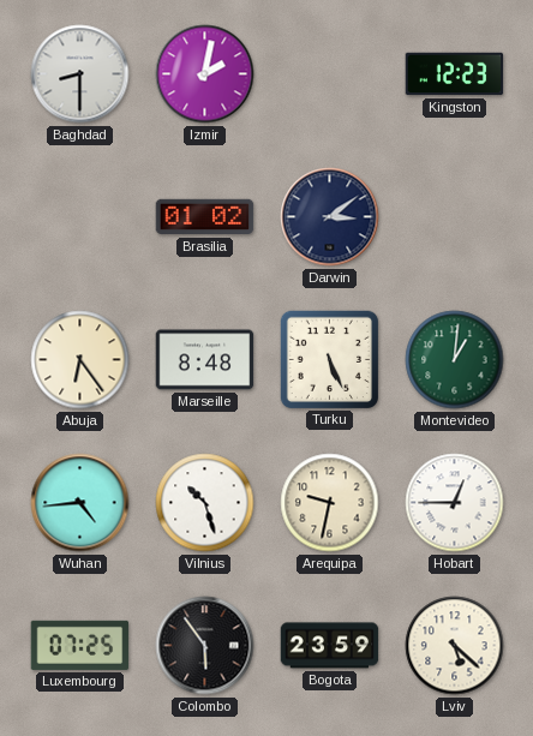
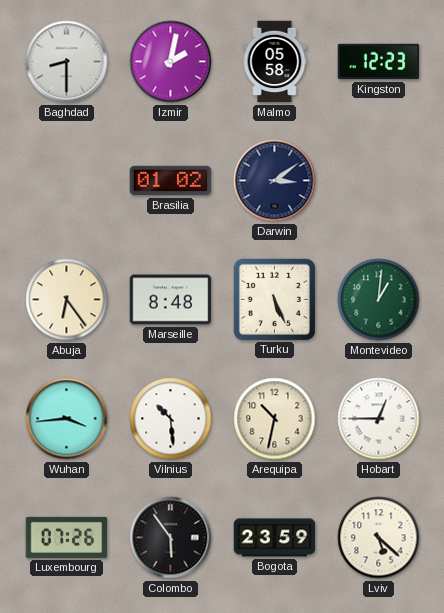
Malmo: none -> 05:58 (275, 62)
Wuhan: 4:44 -> 3:44 (67, 419)
Vilnius: 10:27 -> 10:29 (171, 419)
Arequipa: 9:32 -> 10:32 (275, 419)
Luxembourg: 07:25 -> 07:26 (67, 537)
